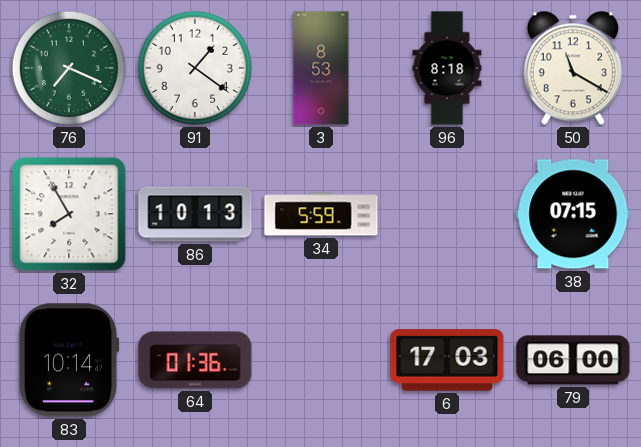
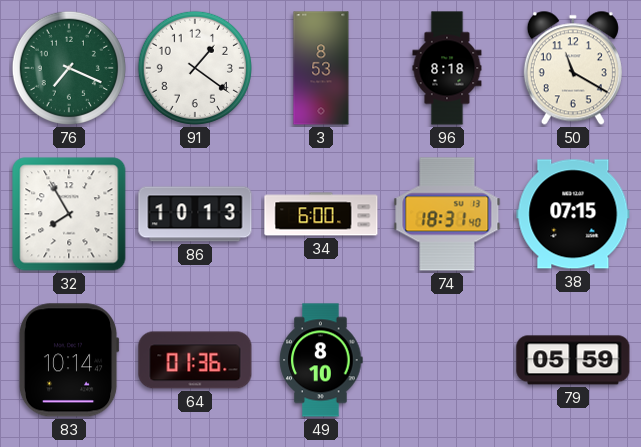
34: 5:59 -> 6:00 (321, 214)
74: none -> 18:31 (447, 214)
49: none -> 8:10 (321, 360)
6: 17:03 -> none (447, 360)
79: 06:00 -> 05:59 (573, 360)
